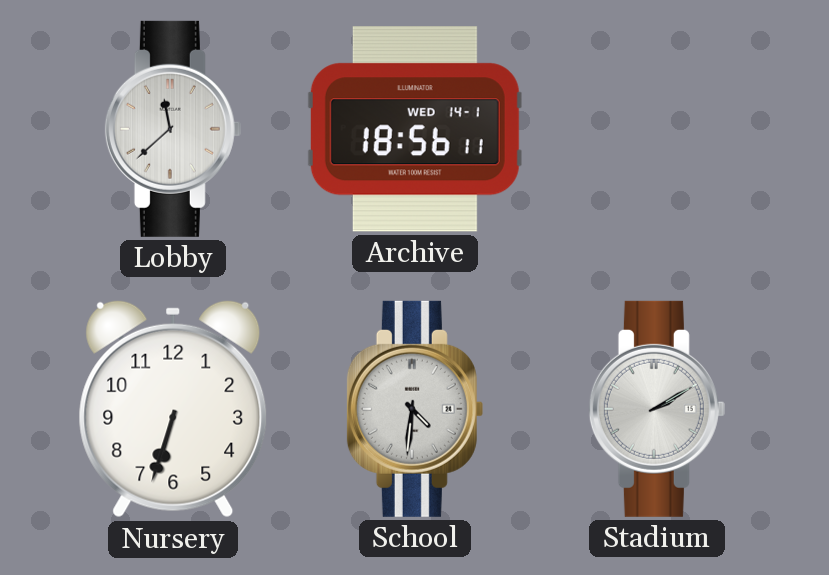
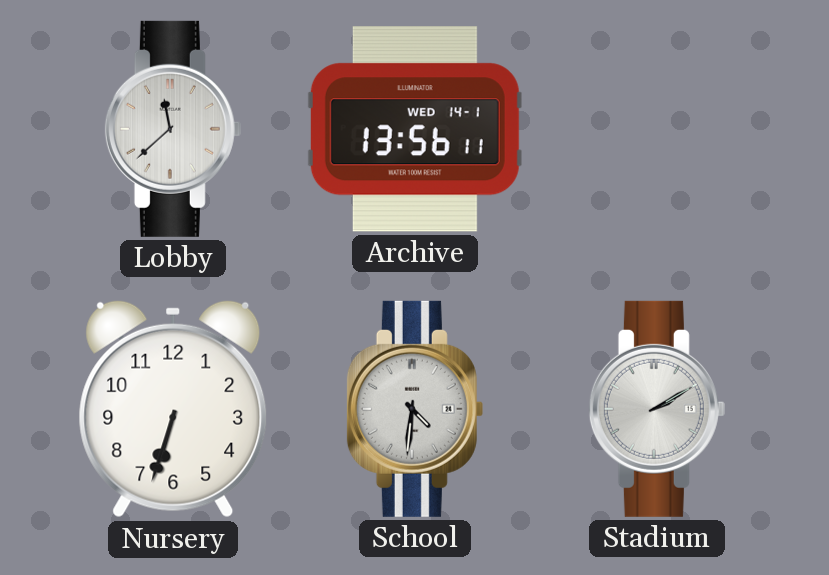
Archive: 18:56 -> 13:56 (415, 129)
